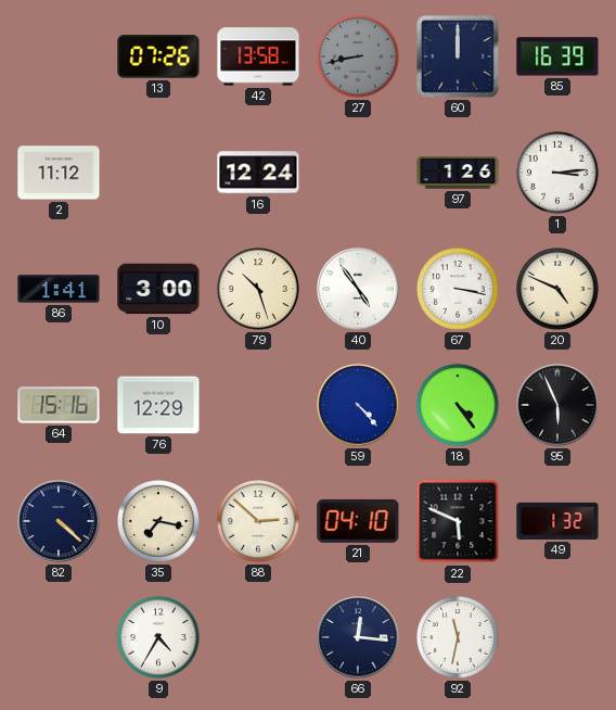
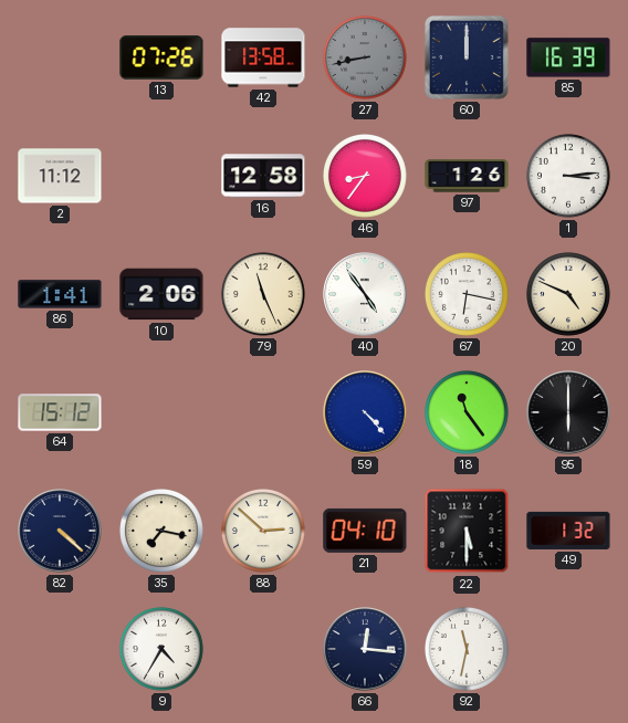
16: 12:24 -> 12:58 (263, 176)
46: none -> 8:36 (366, 177)
10: 3:00 -> 2:06 (161, 294)
79: 10:27 -> 11:26 (264, 295)
67: 3:17 -> 6:17 (468, 295)
64: 15:16 -> 15:12 (60, 412)
76: 12:29 -> none (158, 405)
18: 4:24 -> 11:24 (468, 413)
95: 5:56 -> 6:00 (568, 412)
22: 5:49 -> 5:30 (467, 531)
